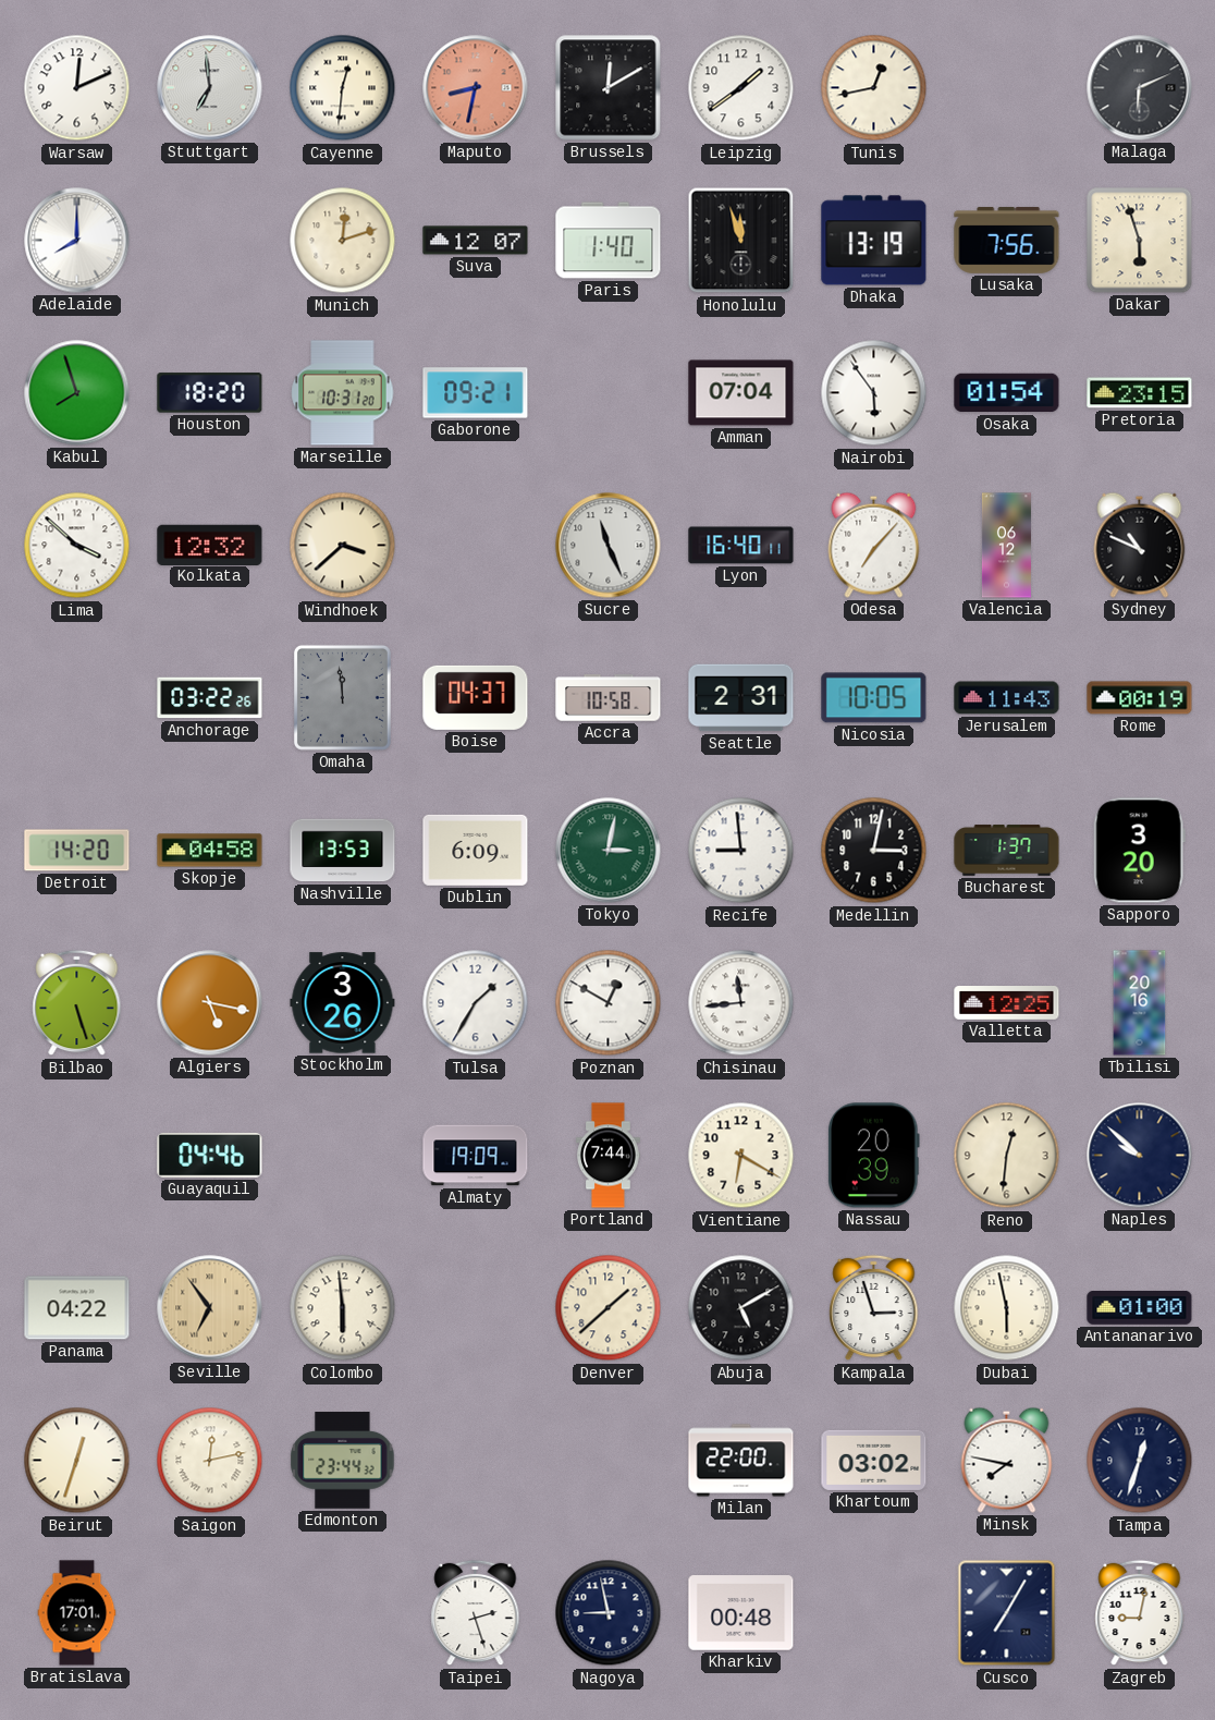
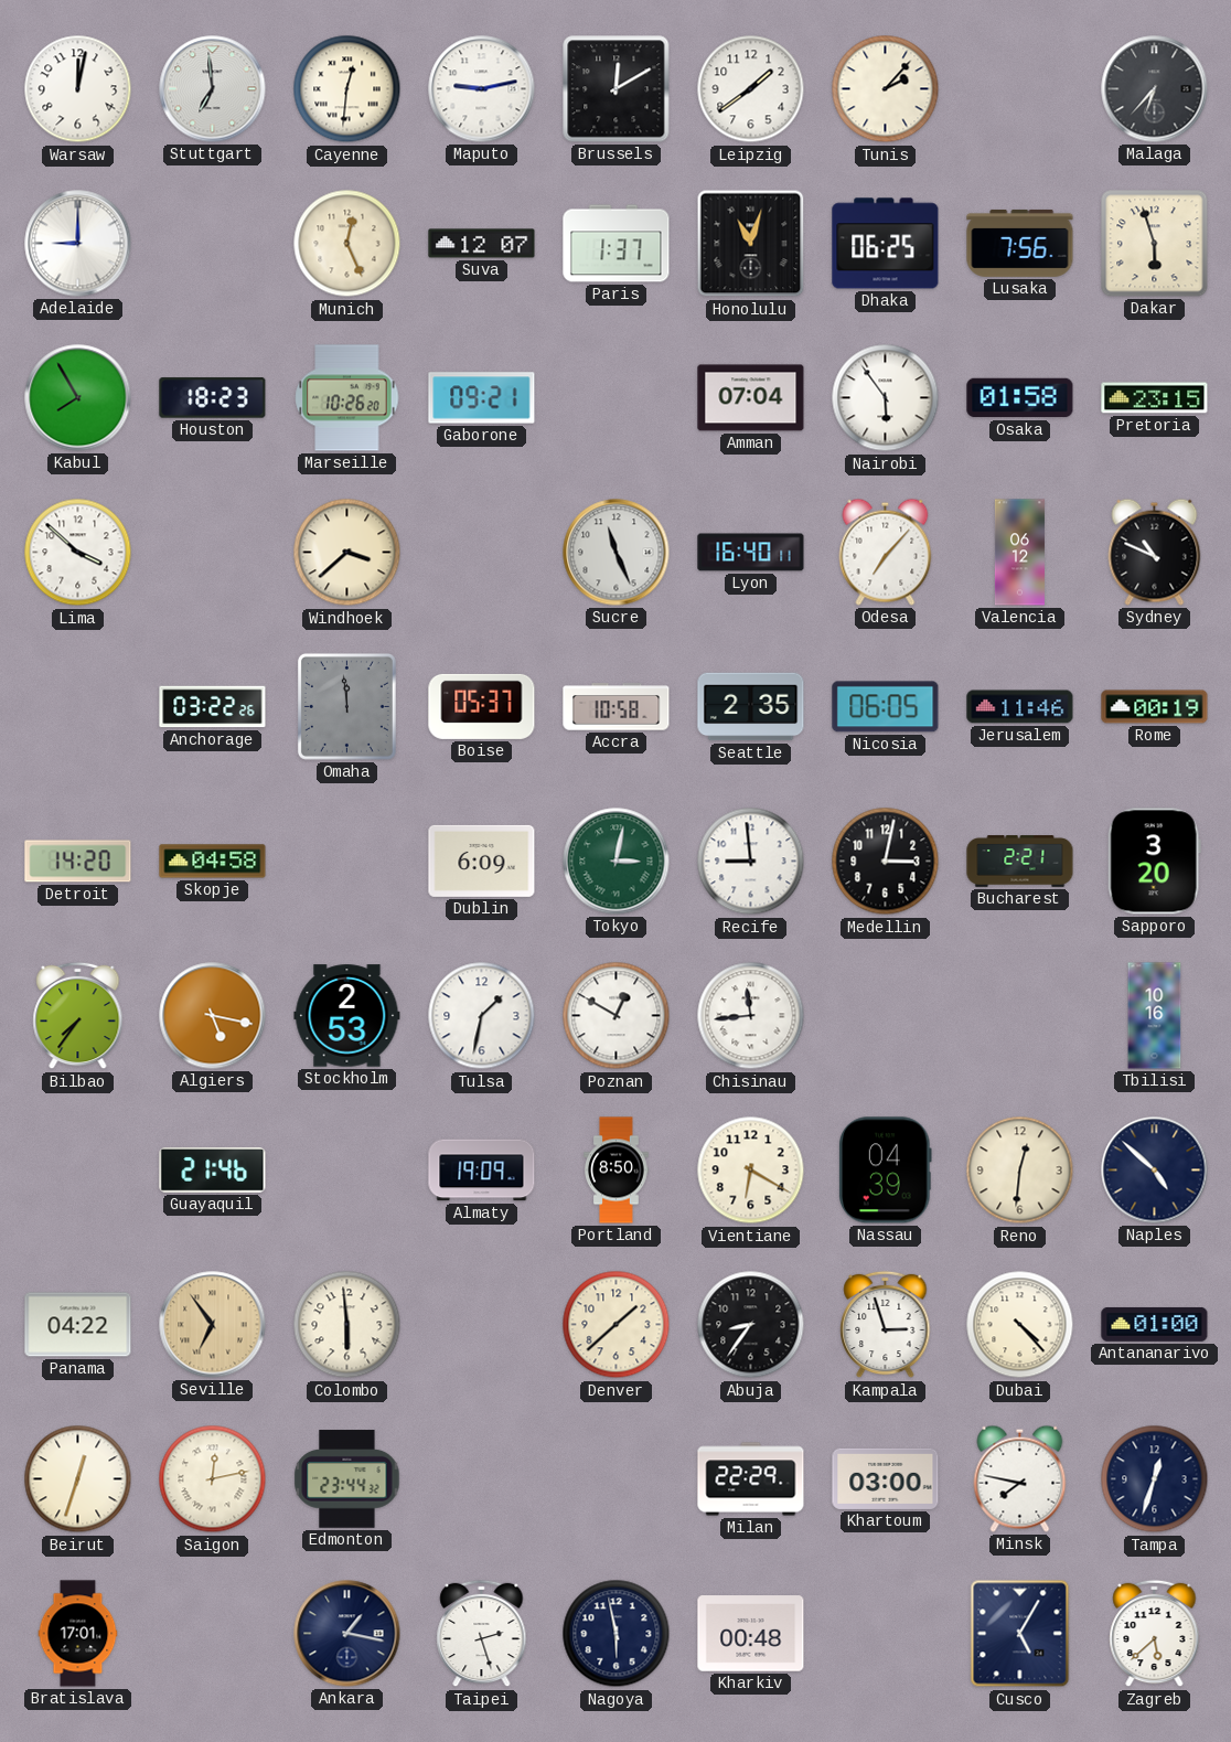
Warsaw: 12:11 -> 12:02 (78, 89)
Maputo: 8:32 -> 9:13 (482, 89)
Maputo dial: salmon -> white (482, 89)
Tunis: 12:43 -> 2:07 (886, 89)
Malaga: 6:11 -> 6:37 (1155, 89)
Adelaide: 8:00 -> 9:00 (78, 244)
Munich: 12:12 -> 12:26 (347, 244)
Paris: 1:40 -> 1:37 (617, 244)
Honolulu: 11:57 -> 11:03 (751, 244)
Dhaka: 13:19 -> 06:25 (886, 244)
Kabul: 7:57 -> 7:55 (78, 398)
Houston: 18:20 -> 18:23 (213, 398)
Marseille: 10:31 -> 10:26 (347, 398)
Osaka: 01:54 -> 01:58 (1020, 398)
Kolkata: 12:32 -> none (210, 545)
Boise: 04:37 -> 05:37 (482, 706)
Seattle: 2:31 -> 2:35 (751, 707)
Nicosia: 10:05 -> 06:05 (886, 707)
Jerusalem: 11:43 -> 11:46 (1020, 707)
Nashville: 13:53 -> none (343, 851)
Bucharest: 1:37 -> 2:21 (1020, 862)
Bilbao: 5:27 -> 7:36 (78, 1016)
Stockholm: 3:26 -> 2:53 (347, 1016)
Tulsa: 1:35 -> 1:32 (482, 1016)
Valletta: 12:25 -> none (1007, 1003)
Tbilisi: 20:16 -> 10:16 (1155, 1016)
Guayaquil: 04:46 -> 21:46 (213, 1169)
Portland: 7:44 -> 8:50 (617, 1171)
Nassau: 20:39 -> 04:39 (886, 1171)
Naples: 9:52 -> 4:52 (1155, 1171)
Abuja: 5:10 -> 8:36 (751, 1325)
Dubai: 5:58 -> 4:23 (1020, 1325)
Milan: 22:00 -> 22:29 (751, 1479)
Khartoum: 03:02 -> 03:00 (886, 1478)
Ankara: none -> 1:17 (347, 1634)
Nagoya: 8:58 -> 5:58 (617, 1634)
Cusco: 7:05 -> 5:05 (1020, 1634)
Zagreb: 9:02 -> 5:38 (1155, 1634)
